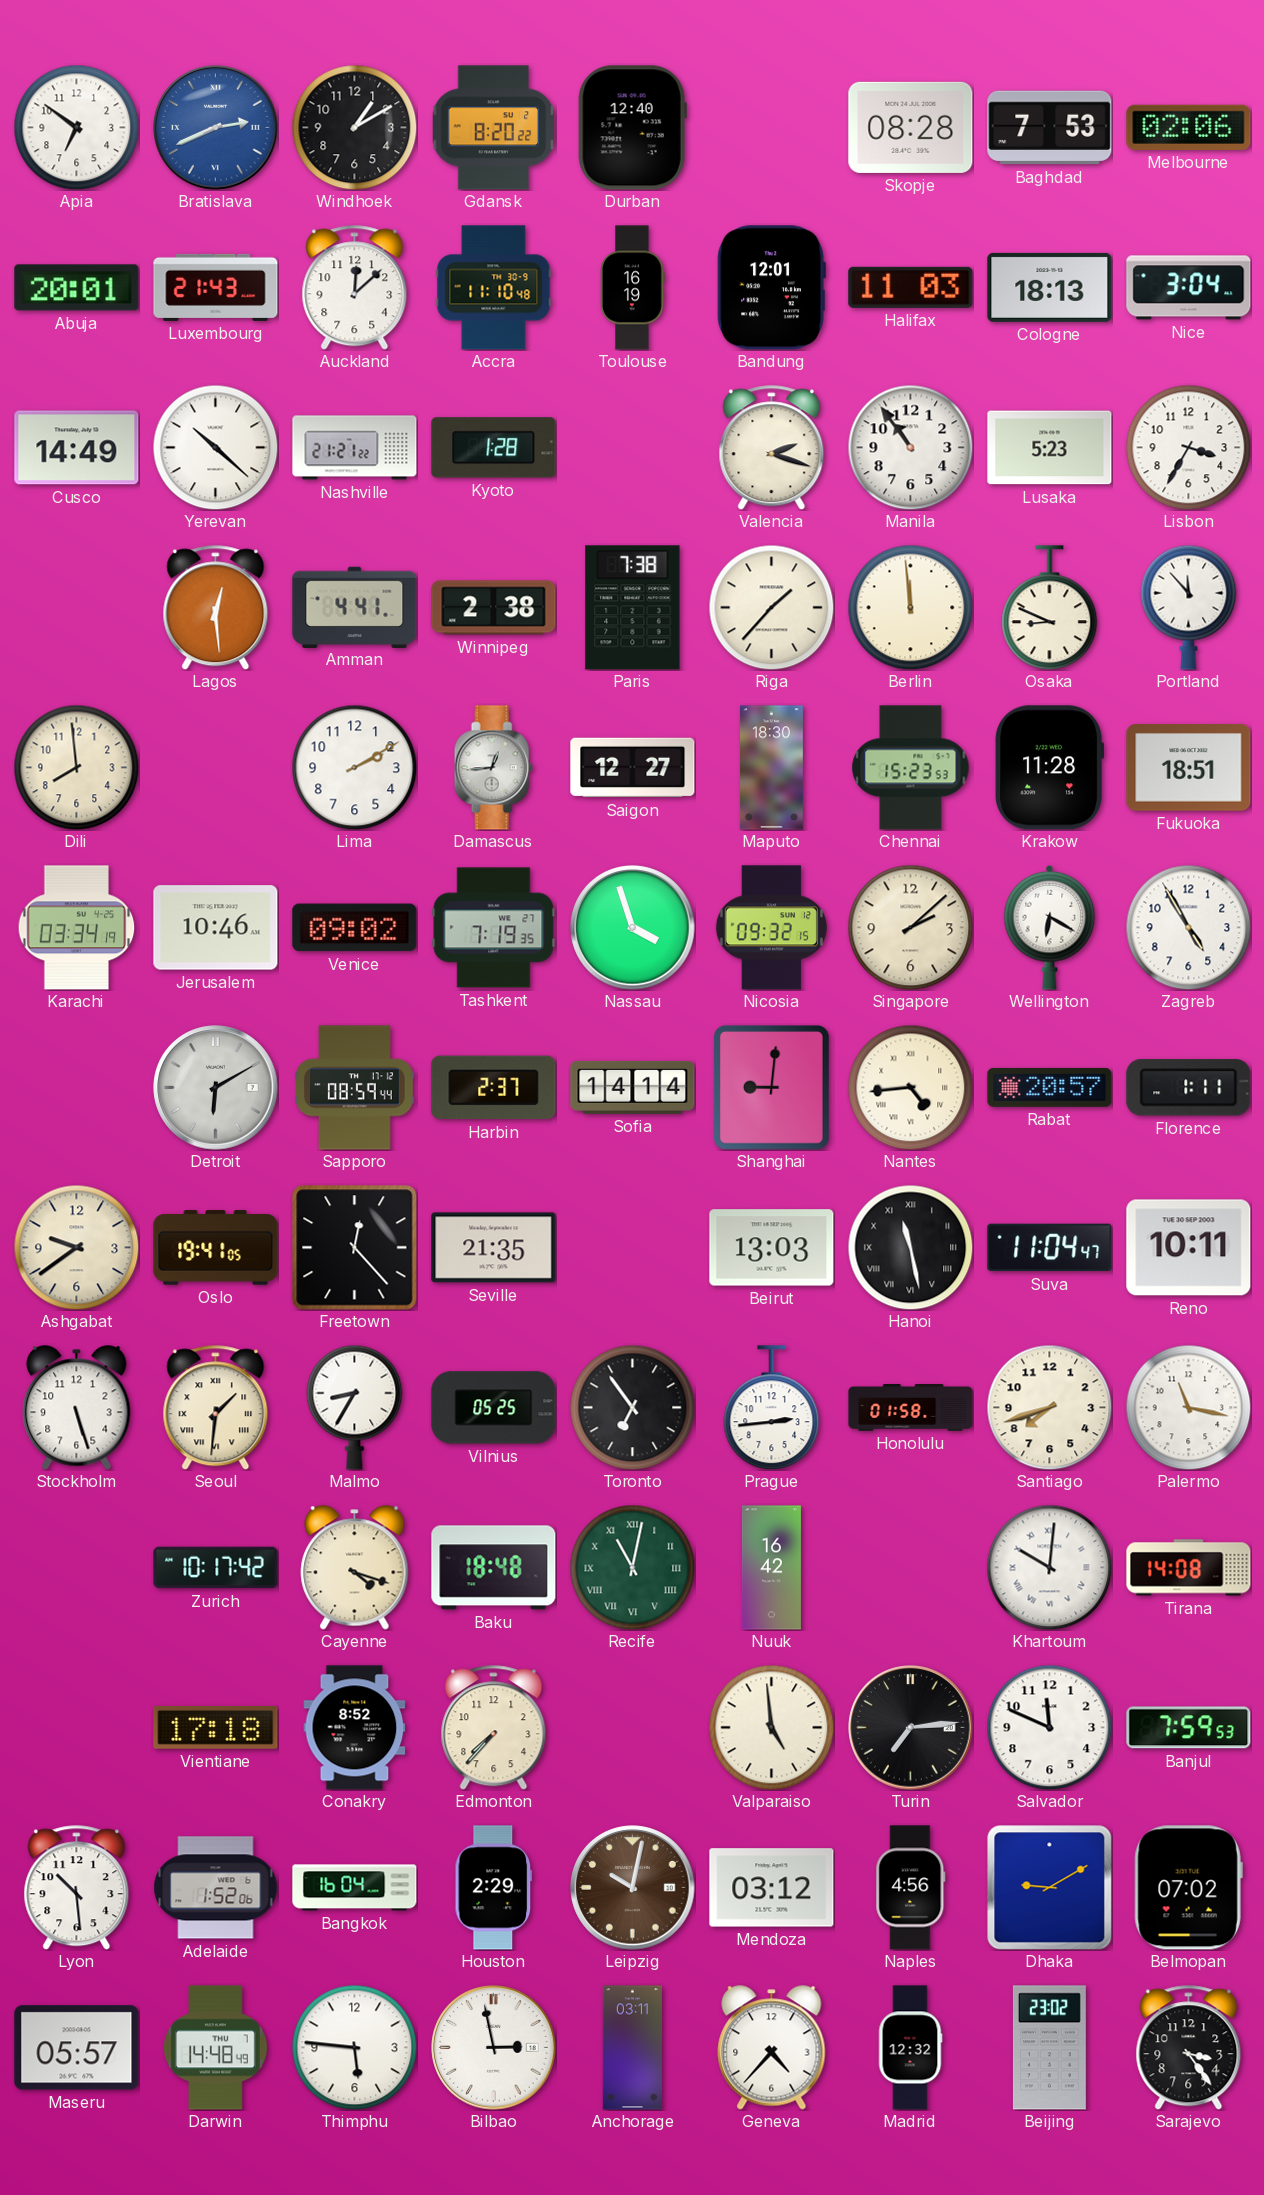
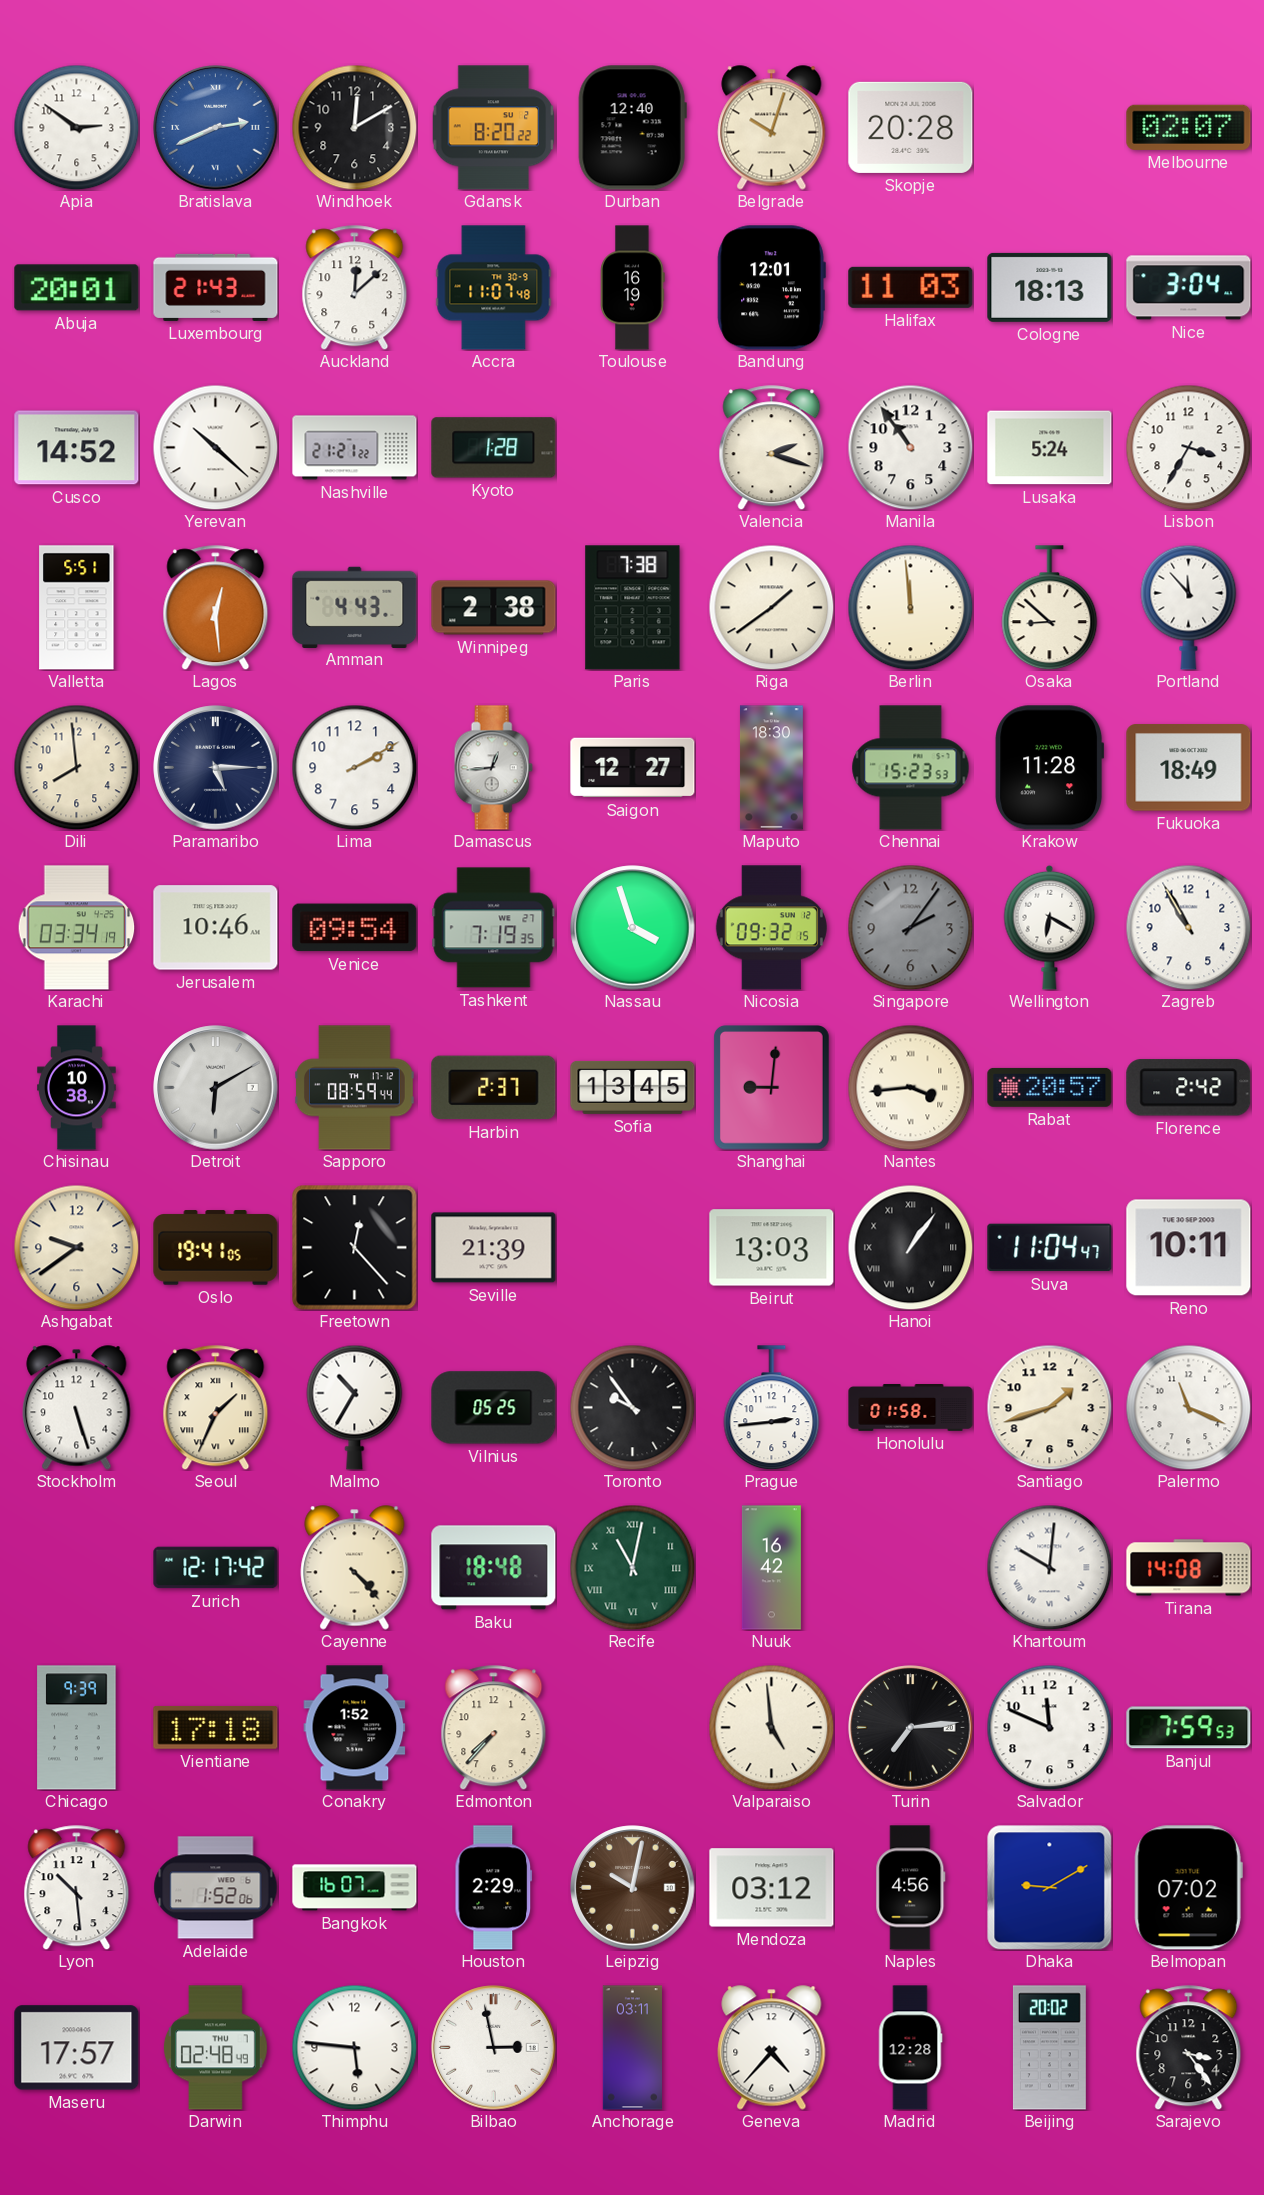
Apia: 6:51 -> 2:51 (76, 127)
Windhoek: 1:10 -> 12:10 (354, 127)
Belgrade: none -> 10:03 (772, 128)
Skopje: 08:28 -> 20:28 (911, 127)
Baghdad: 7:53 -> none (1050, 128)
Melbourne: 02:06 -> 02:07 (1189, 127)
Accra: 11:10 -> 11:07 (494, 288)
Cusco: 14:49 -> 14:52 (77, 448)
Lusaka: 5:23 -> 5:24 (1050, 448)
Valletta: none -> 5:51 (77, 608)
Amman: 4:41 -> 4:43 (355, 607)
Riga: 1:37 -> 1:39 (771, 607)
Osaka: 8:49 -> 8:52 (1050, 608)
Paramaribo: none -> 5:15 (216, 768)
Fukuoka: 18:51 -> 18:49 (1189, 768)
Venice: 09:02 -> 09:54 (355, 928)
Singapore: 2:08 -> 2:06 (910, 927)
Singapore dial: cream -> grey (910, 927)
Zagreb: 4:55 -> 10:55 (1188, 927)
Chisinau: none -> 10:38 (77, 1088)
Sofia: 14:14 -> 13:45 (633, 1087)
Nantes: 4:44 -> 3:44 (910, 1087)
Florence: 1:11 -> 2:42 (1189, 1088)
Seville: 21:35 -> 21:39 (494, 1248)
Hanoi: 11:28 -> 1:06 (910, 1247)
Seoul: 1:31 -> 1:34 (216, 1408)
Malmo: 8:35 -> 10:35 (355, 1407)
Toronto: 6:54 -> 9:54 (632, 1407)
Santiago: 7:42 -> 1:42 (1049, 1407)
Palermo: 11:17 -> 11:19 (1188, 1407)
Zurich: 10:17 -> 12:17 (216, 1568)
Cayenne: 4:18 -> 4:23 (355, 1568)
Chicago: none -> 9:39 (77, 1728)
Conakry: 8:52 -> 1:52 (355, 1728)
Bangkok: 16:04 -> 16:07 (355, 1888)
Maseru: 05:57 -> 17:57 (77, 2048)
Darwin: 14:48 -> 02:48 (215, 2048)
Madrid: 12:32 -> 12:28 (910, 2048)
Beijing: 23:02 -> 20:02 (1049, 2048)
